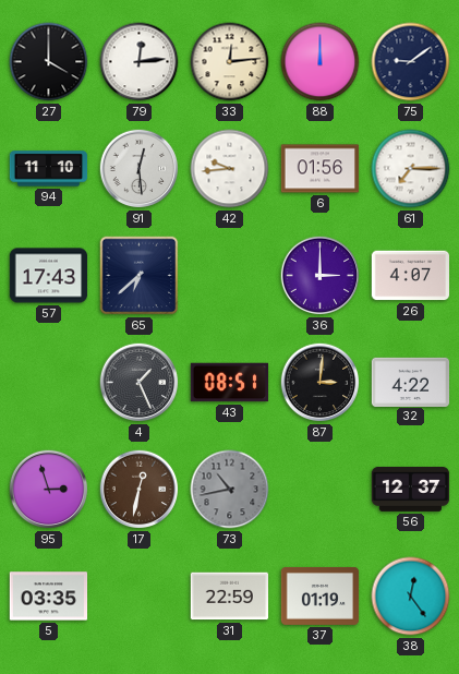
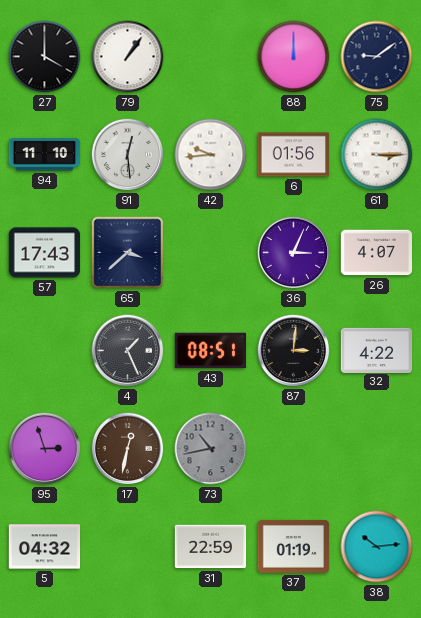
79: 12:14 -> 1:06 (128, 57)
33: 12:14 -> none (230, 62)
61: 7:15 -> 3:15 (377, 155)
65: 6:38 -> 3:38 (128, 253)
36: 3:00 -> 3:04 (294, 253)
56: 12:37 -> none (411, 489)
5: 03:35 -> 04:32 (45, 547)
38: 12:24 -> 10:14 (377, 547)
